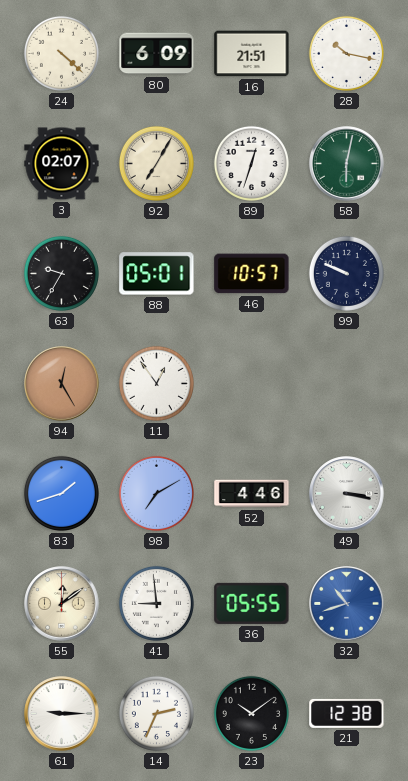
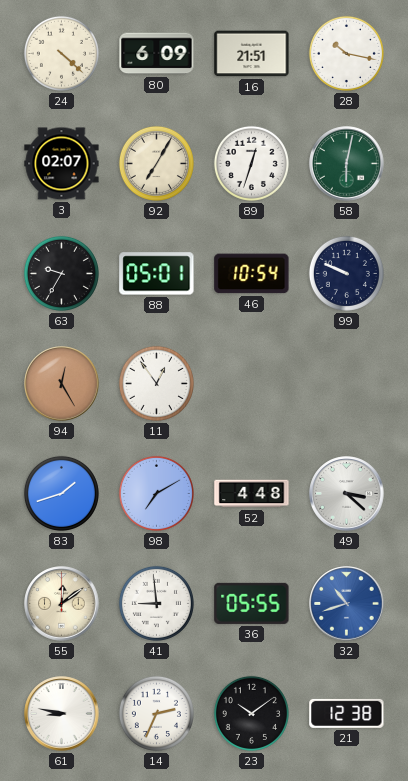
46: 10:57 -> 10:54 (252, 274)
52: 4:46 -> 4:48 (252, 494)
49: 3:17 -> 3:22 (347, 494)
61: 9:15 -> 8:47 (62, 714)
